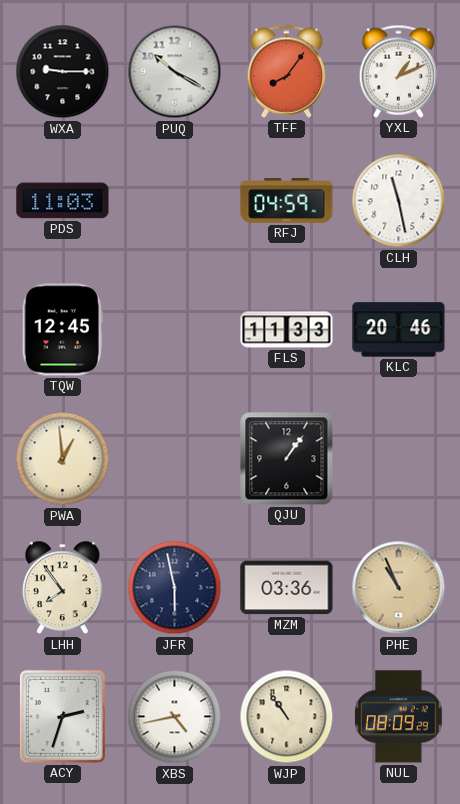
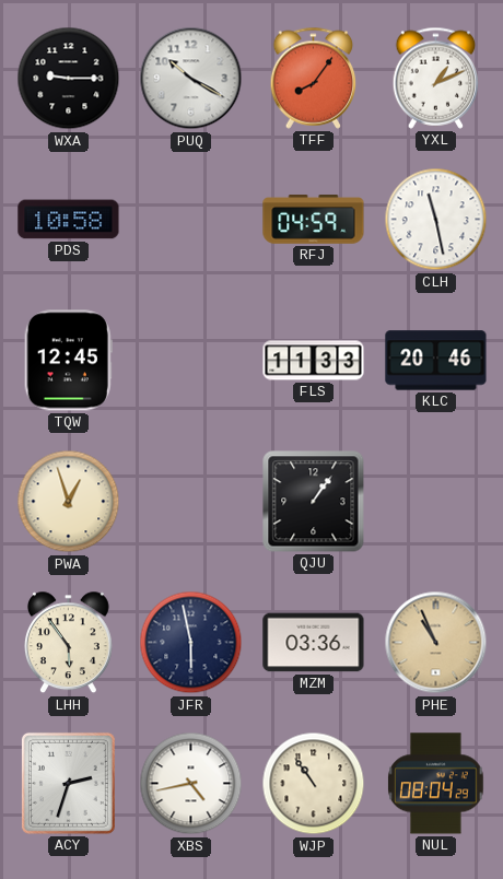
PDS: 11:03 -> 10:58 (69, 220)
PWA: 12:59 -> 12:57 (69, 502)
LHH: 7:54 -> 5:54 (68, 643)
NUL: 08:09 -> 08:04 (436, 784)
